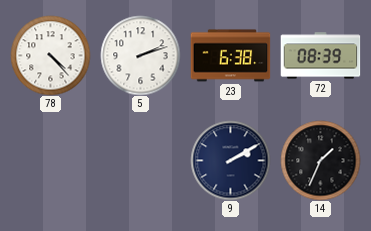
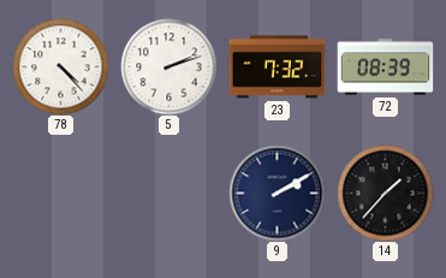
23: 6:38 -> 7:32 (276, 67)
14: 1:34 -> 1:37 (385, 193)
